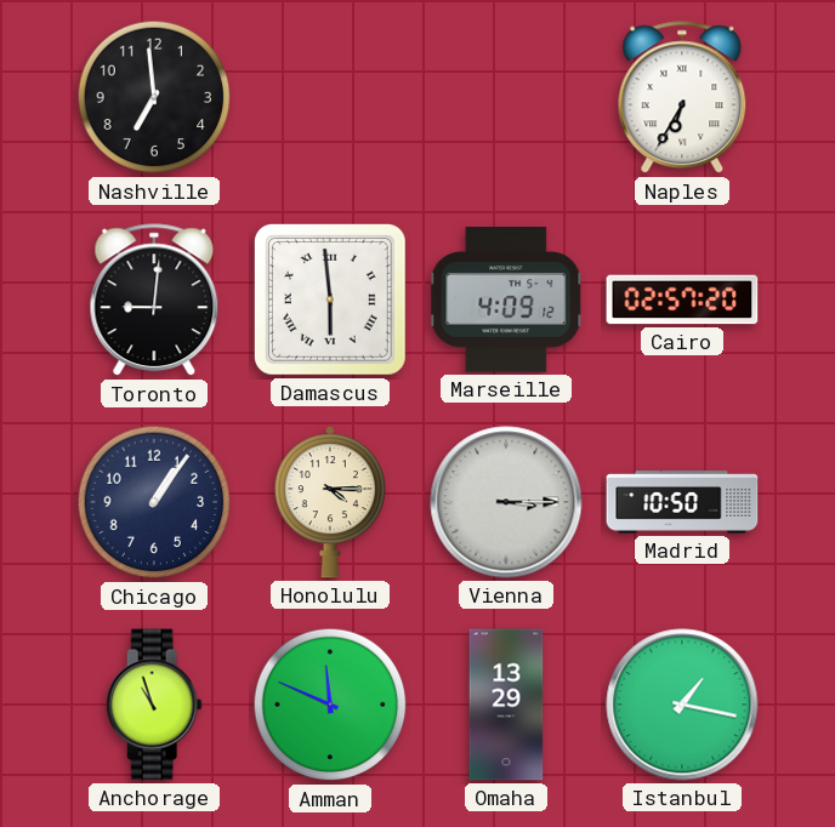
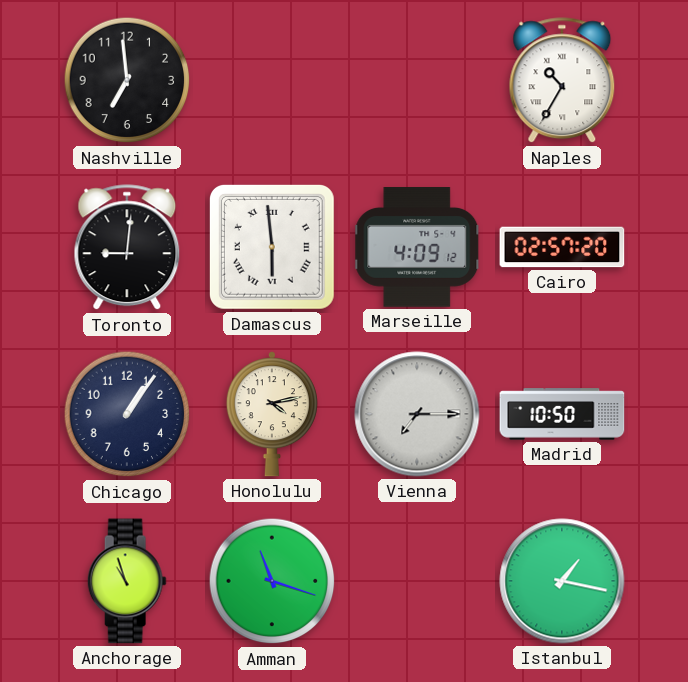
Naples: 6:35 -> 10:35 (562, 81)
Honolulu: 4:15 -> 4:13 (272, 414)
Vienna: 3:15 -> 7:15 (417, 414)
Amman: 11:49 -> 11:18 (272, 581)
Omaha: 13:29 -> none (506, 705)
